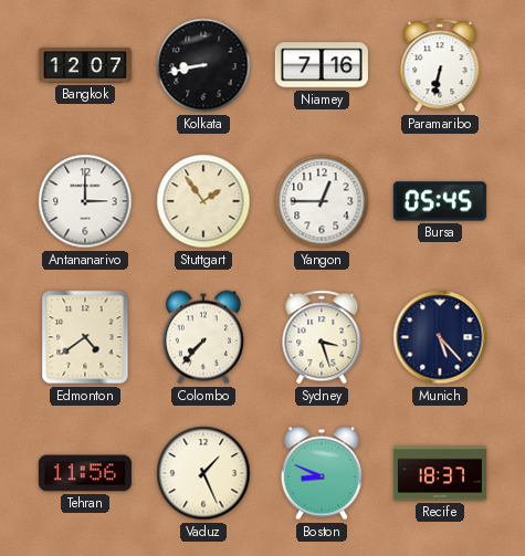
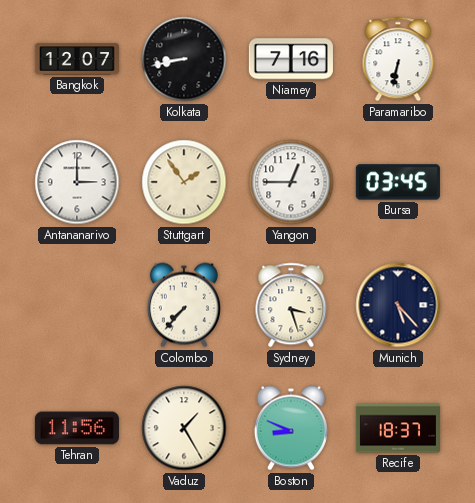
Bursa: 05:45 -> 03:45 (398, 182)
Edmonton: 4:39 -> none (85, 337)
Vaduz: 1:26 -> 1:25 (184, 428)
